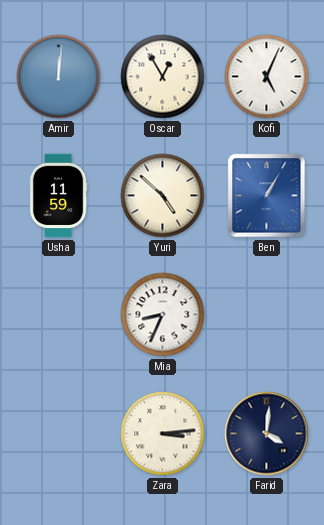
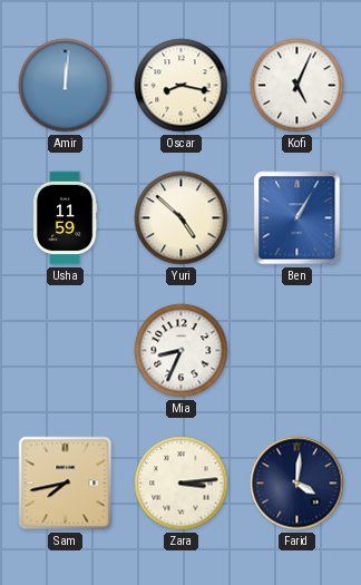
Oscar: 12:55 -> 8:17 (182, 86)
Sam: none -> 7:43 (66, 484)
